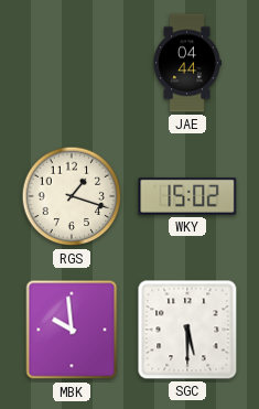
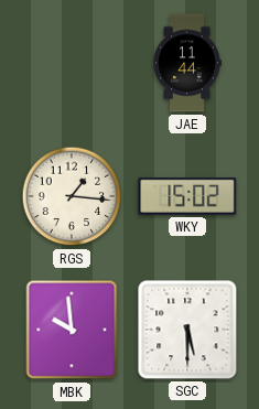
JAE: 04:44 -> 11:44 (187, 63)
RGS: 1:18 -> 1:16 (72, 196)
